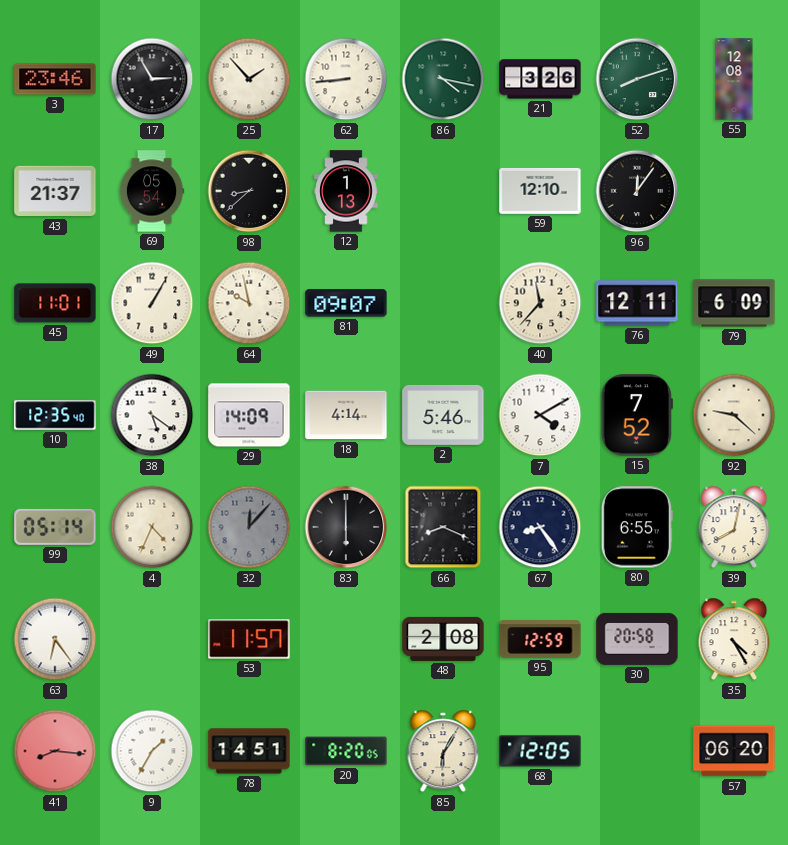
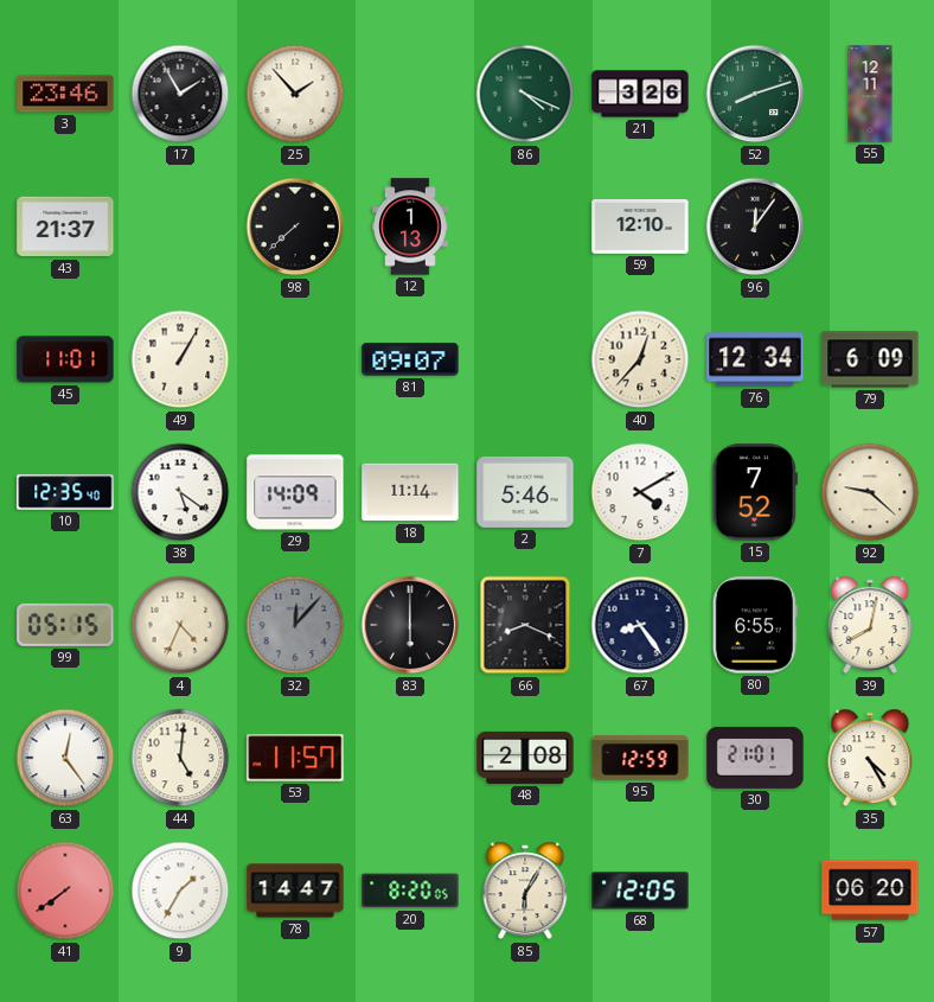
17: 2:55 -> 1:55 (180, 94)
62: 8:44 -> none (346, 79)
86: 4:17 -> 4:19 (525, 94)
55: 12:08 -> 12:11 (870, 94)
69: 05:54 -> none (152, 191)
98: 8:38 -> 7:38 (295, 226)
64: 9:58 -> none (249, 303)
40: 11:37 -> 12:37 (640, 359)
76: 12:11 -> 12:34 (755, 359)
18: 4:14 -> 11:14 (410, 492)
99: 05:14 -> 05:15 (65, 625)
63: 6:24 -> 12:24 (65, 758)
44: none -> 5:01 (180, 758)
30: 20:58 -> 21:01 (755, 758)
41: 8:16 -> 7:39 (65, 891)
78: 14:51 -> 14:47 (295, 891)
